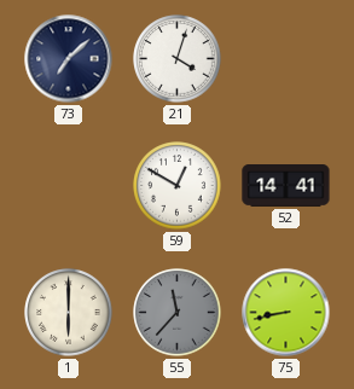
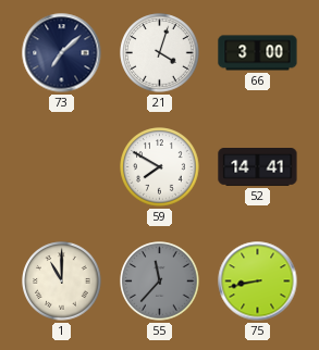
66: none -> 3:00 (258, 53)
59: 12:50 -> 7:50 (160, 167)
1: 6:00 -> 11:00 (62, 282)
